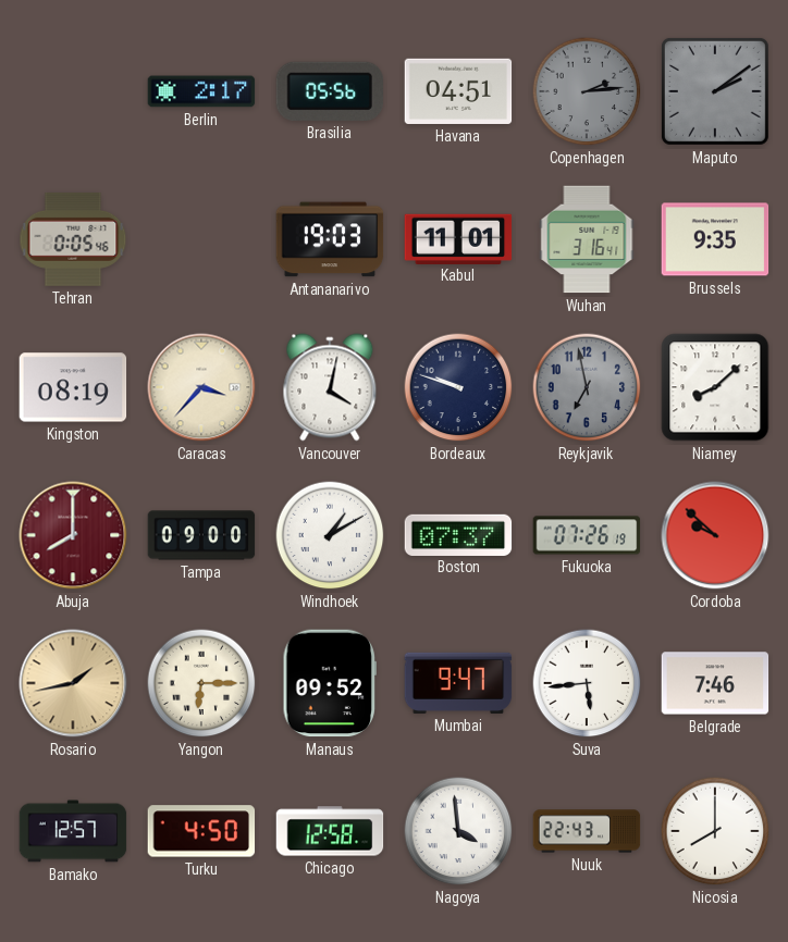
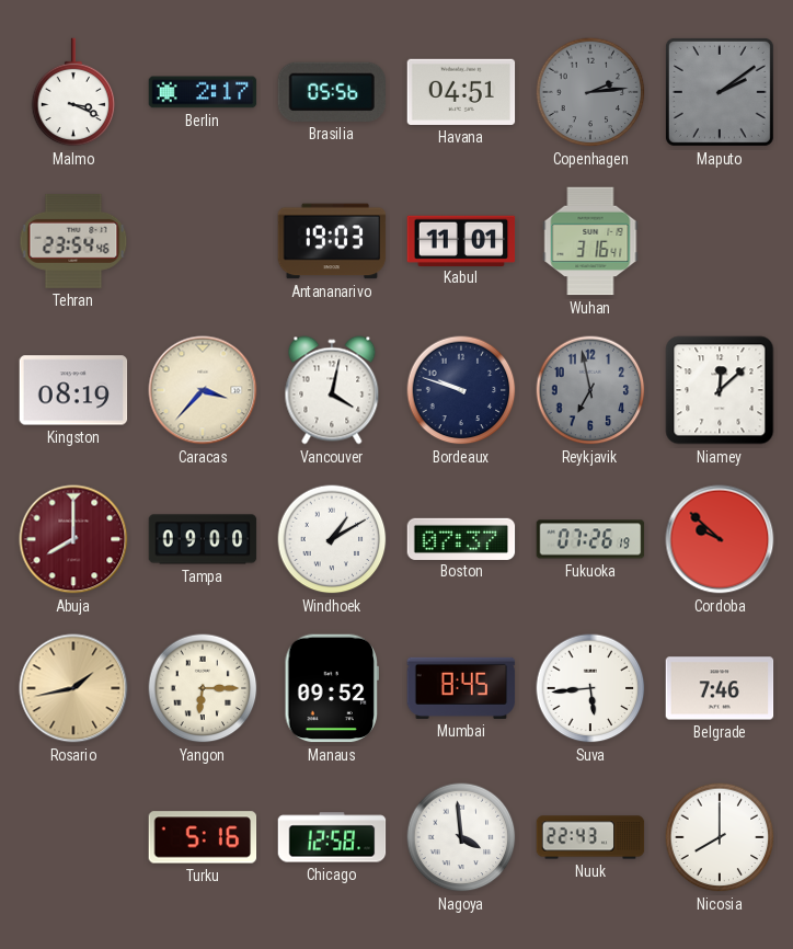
Malmo: none -> 3:19 (73, 92)
Tehran: 0:05 -> 23:54 (73, 241)
Brussels: 9:35 -> none (715, 239)
Niamey: 8:08 -> 12:08 (720, 390)
Mumbai: 9:47 -> 8:45 (461, 688)
Bamako: 12:57 -> none (73, 831)
Turku: 4:50 -> 5:16 (203, 837)
